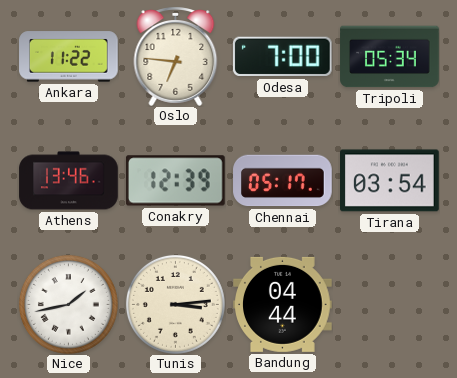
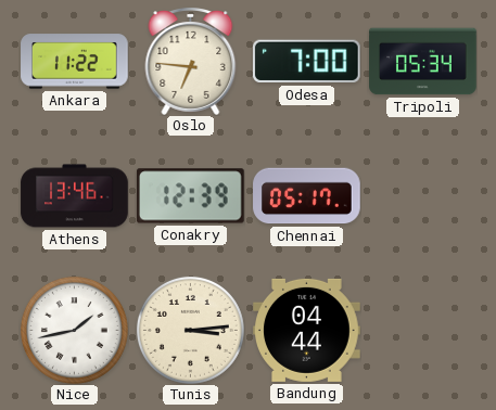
Tirana: 03:54 -> none (390, 181)
